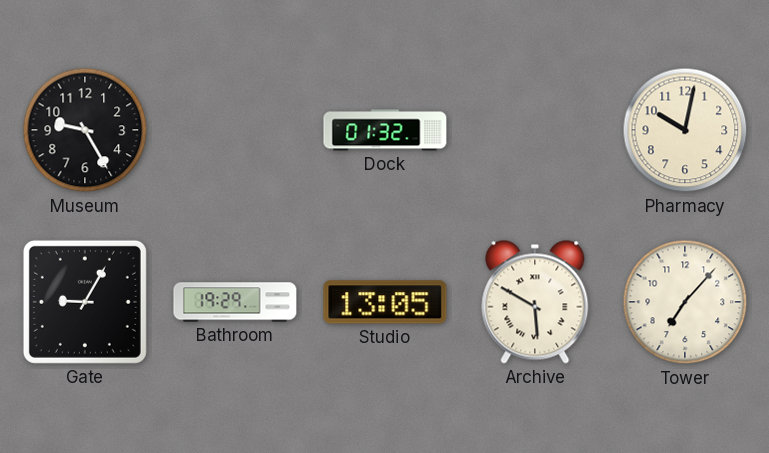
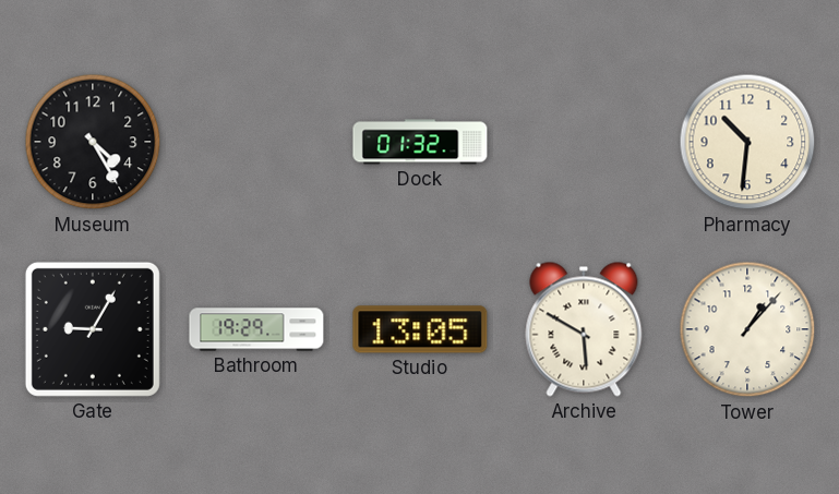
Museum: 9:25 -> 4:25 (93, 142)
Pharmacy: 10:02 -> 10:31 (747, 142)
Tower: 7:07 -> 1:07 (747, 329)
